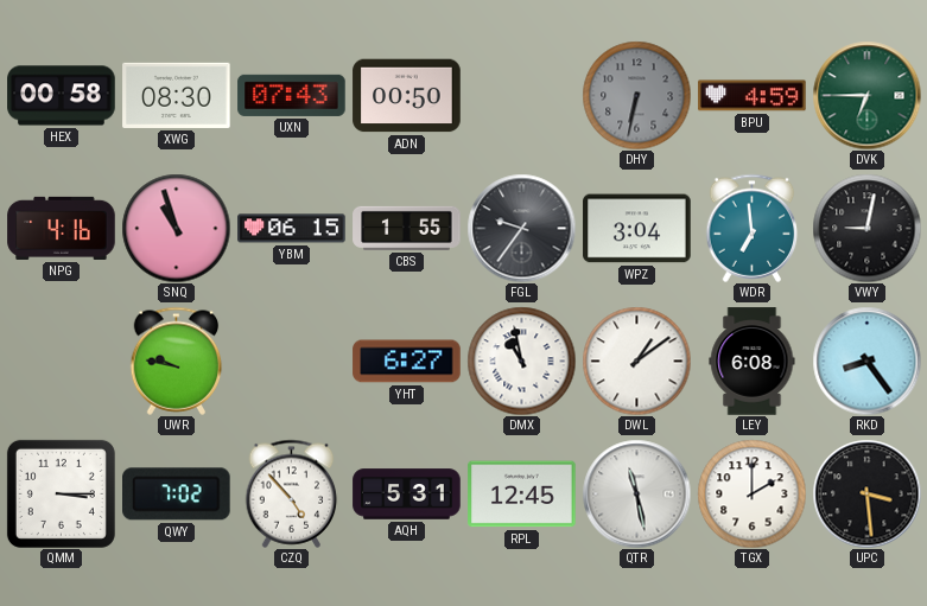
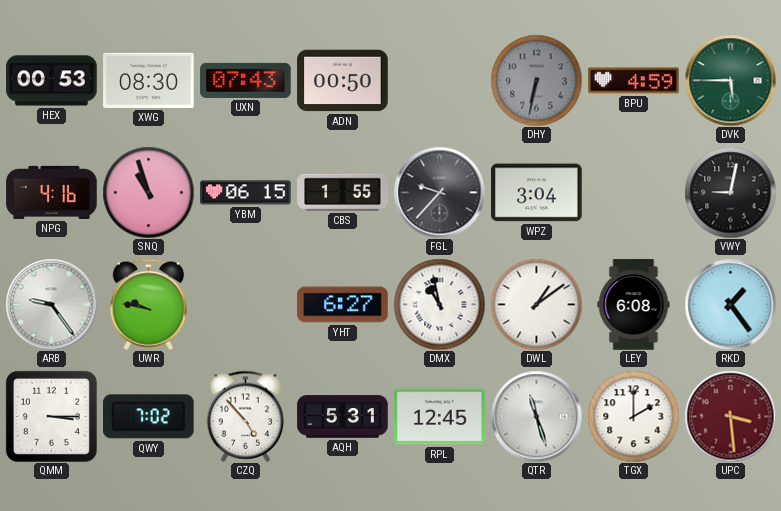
HEX: 00:58 -> 00:53 (52, 81)
DVK: 6:45 -> 5:45 (730, 80)
FGL: 9:36 -> 9:37 (439, 192)
WDR: 6:59 -> none (753, 228)
ARB: none -> 9:24 (51, 304)
RKD: 8:24 -> 1:24 (730, 304)
QTR: 11:28 -> 11:27 (536, 416)
UPC dial: black -> burgundy (730, 416)
